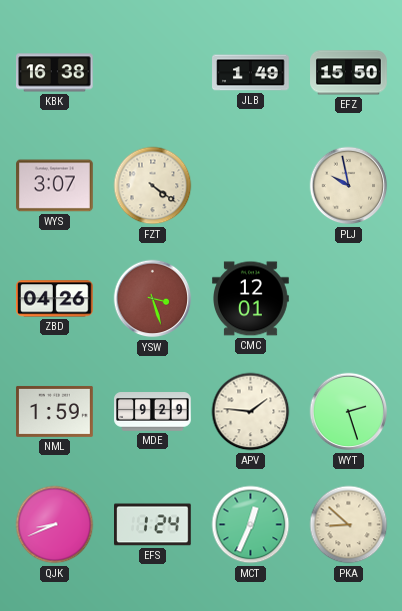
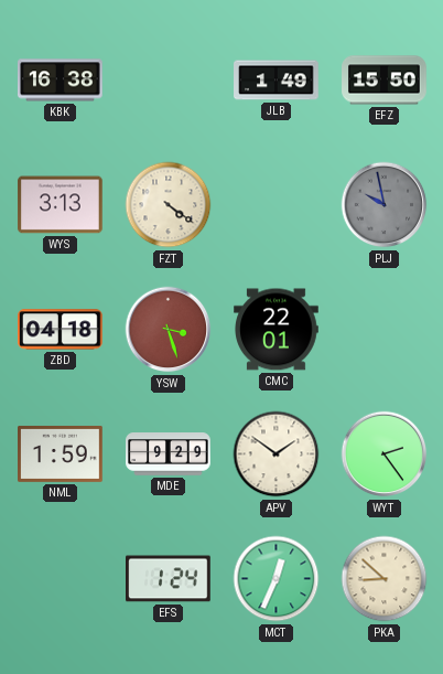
WYS: 3:07 -> 3:13 (61, 205)
PLJ dial: cream -> grey (385, 205)
ZBD: 04:26 -> 04:18 (61, 330)
CMC: 12:01 -> 22:01 (277, 330)
APV: 1:46 -> 1:51 (277, 454)
WYT: 2:27 -> 2:24 (385, 454)
QJK: 8:41 -> none (55, 525)
